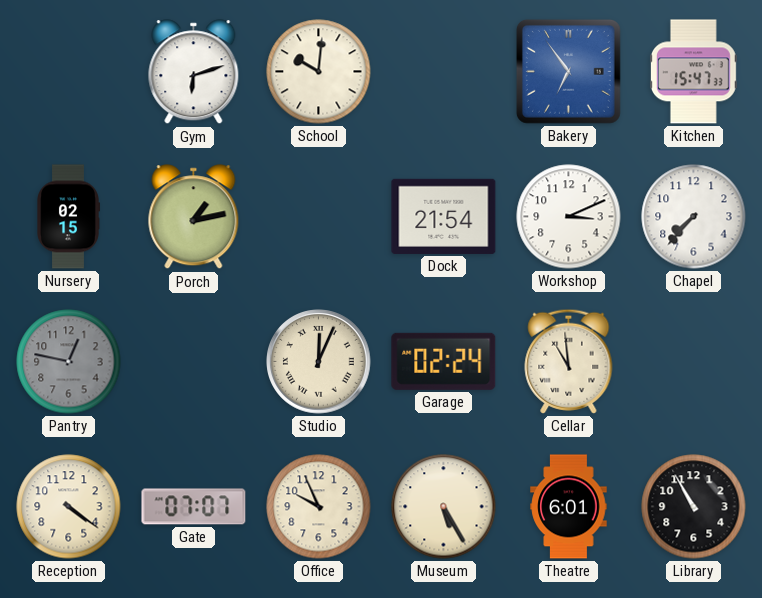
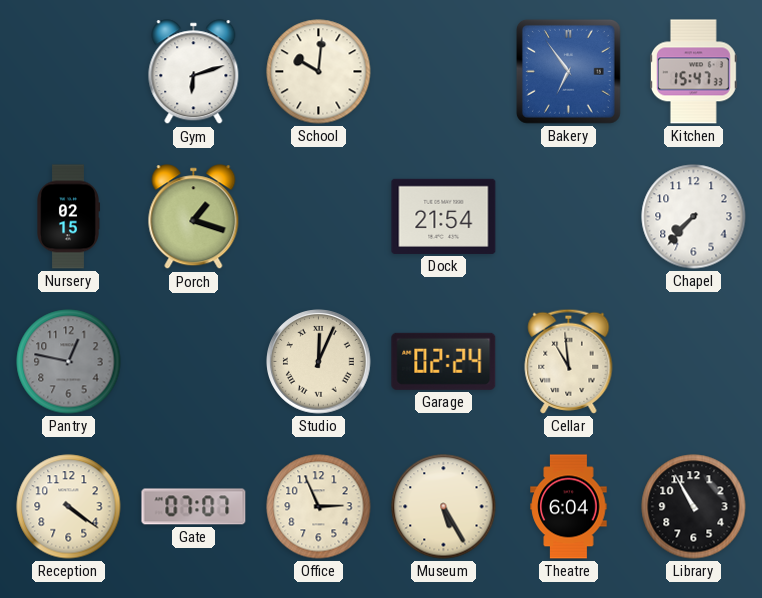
Porch: 1:13 -> 1:18 (194, 217)
Workshop: 3:11 -> none (569, 217)
Office: 9:56 -> 2:56 (319, 507)
Theatre: 6:01 -> 6:04 (569, 507)
